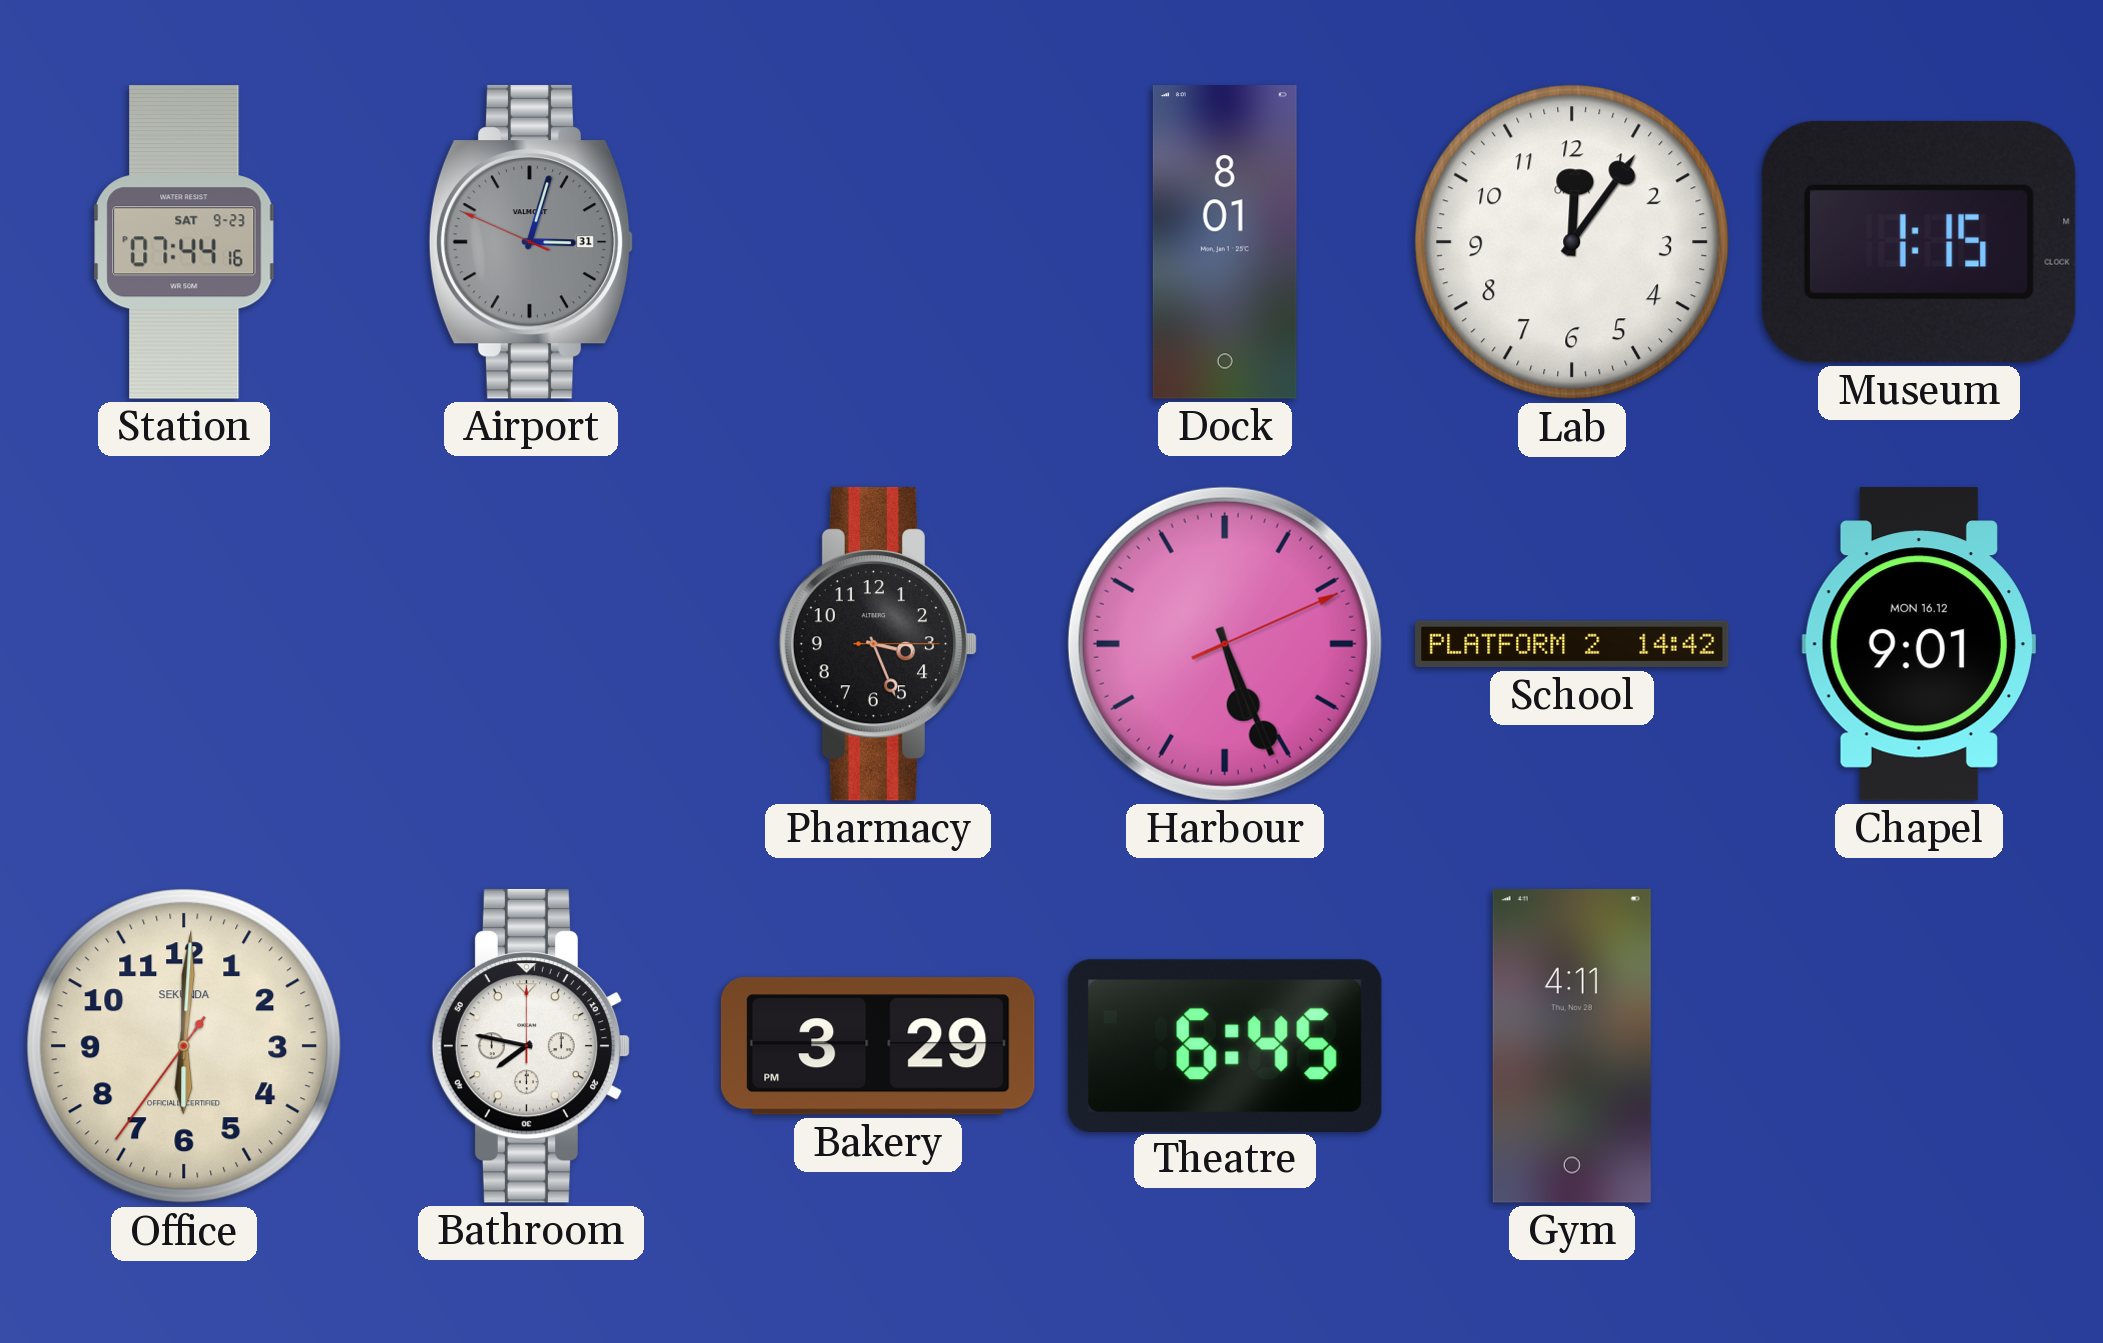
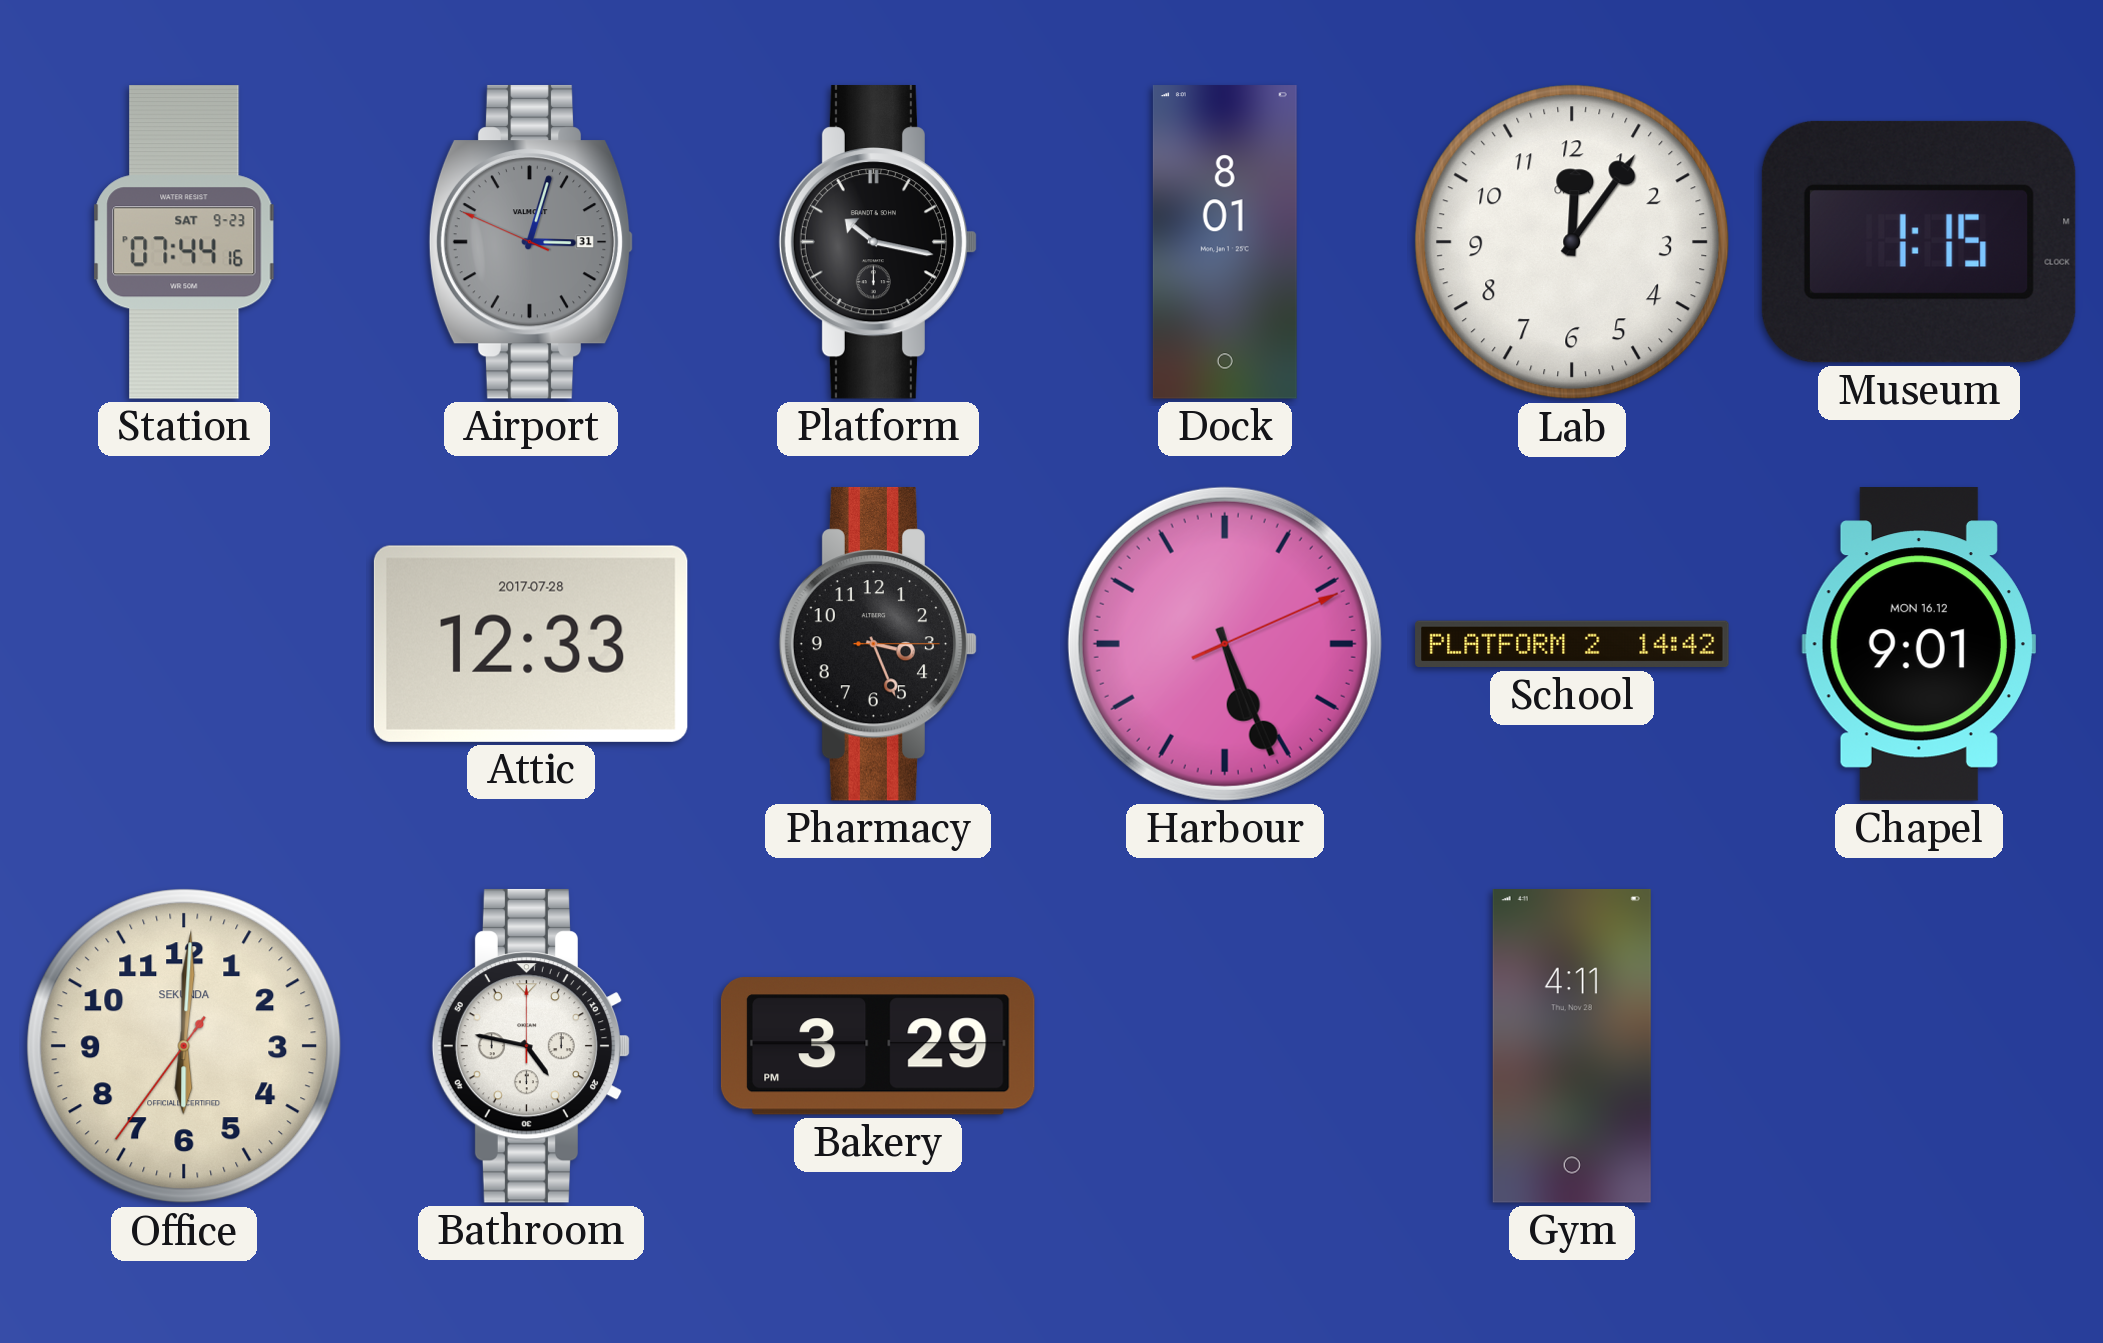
Platform: none -> 10:17 (878, 242)
Attic: none -> 12:33 (531, 644)
Bathroom: 7:47 -> 4:47 (531, 1046)
Theatre: 6:45 -> none (1225, 1045)
